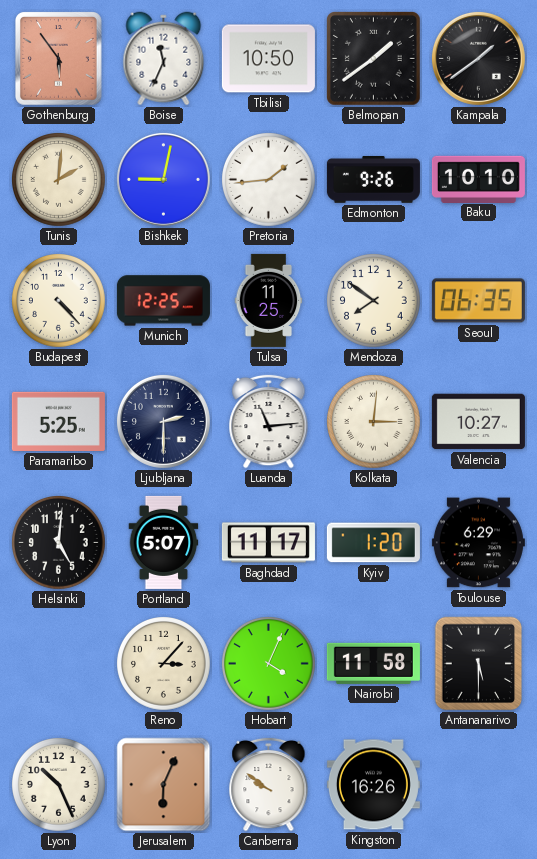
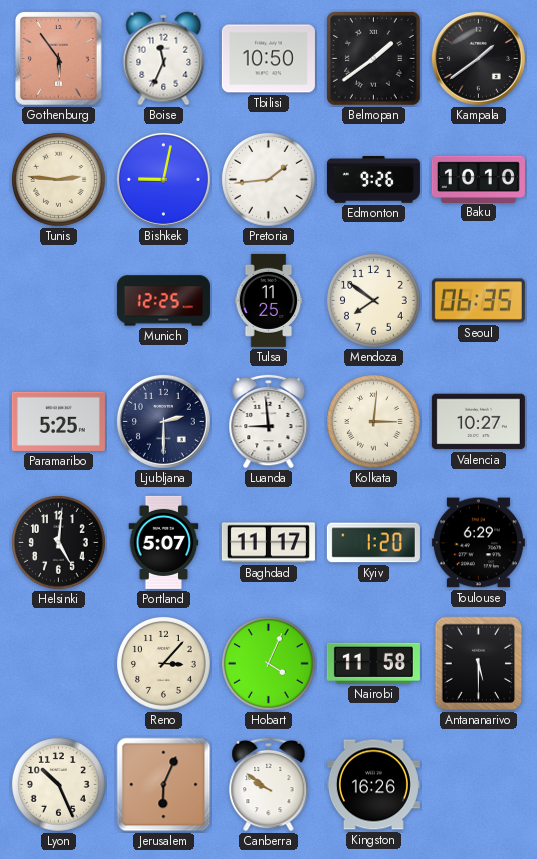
Tunis: 2:01 -> 2:46 (59, 180)
Budapest: 4:23 -> none (59, 301)
Luanda: 11:14 -> 8:59 (269, 421)
